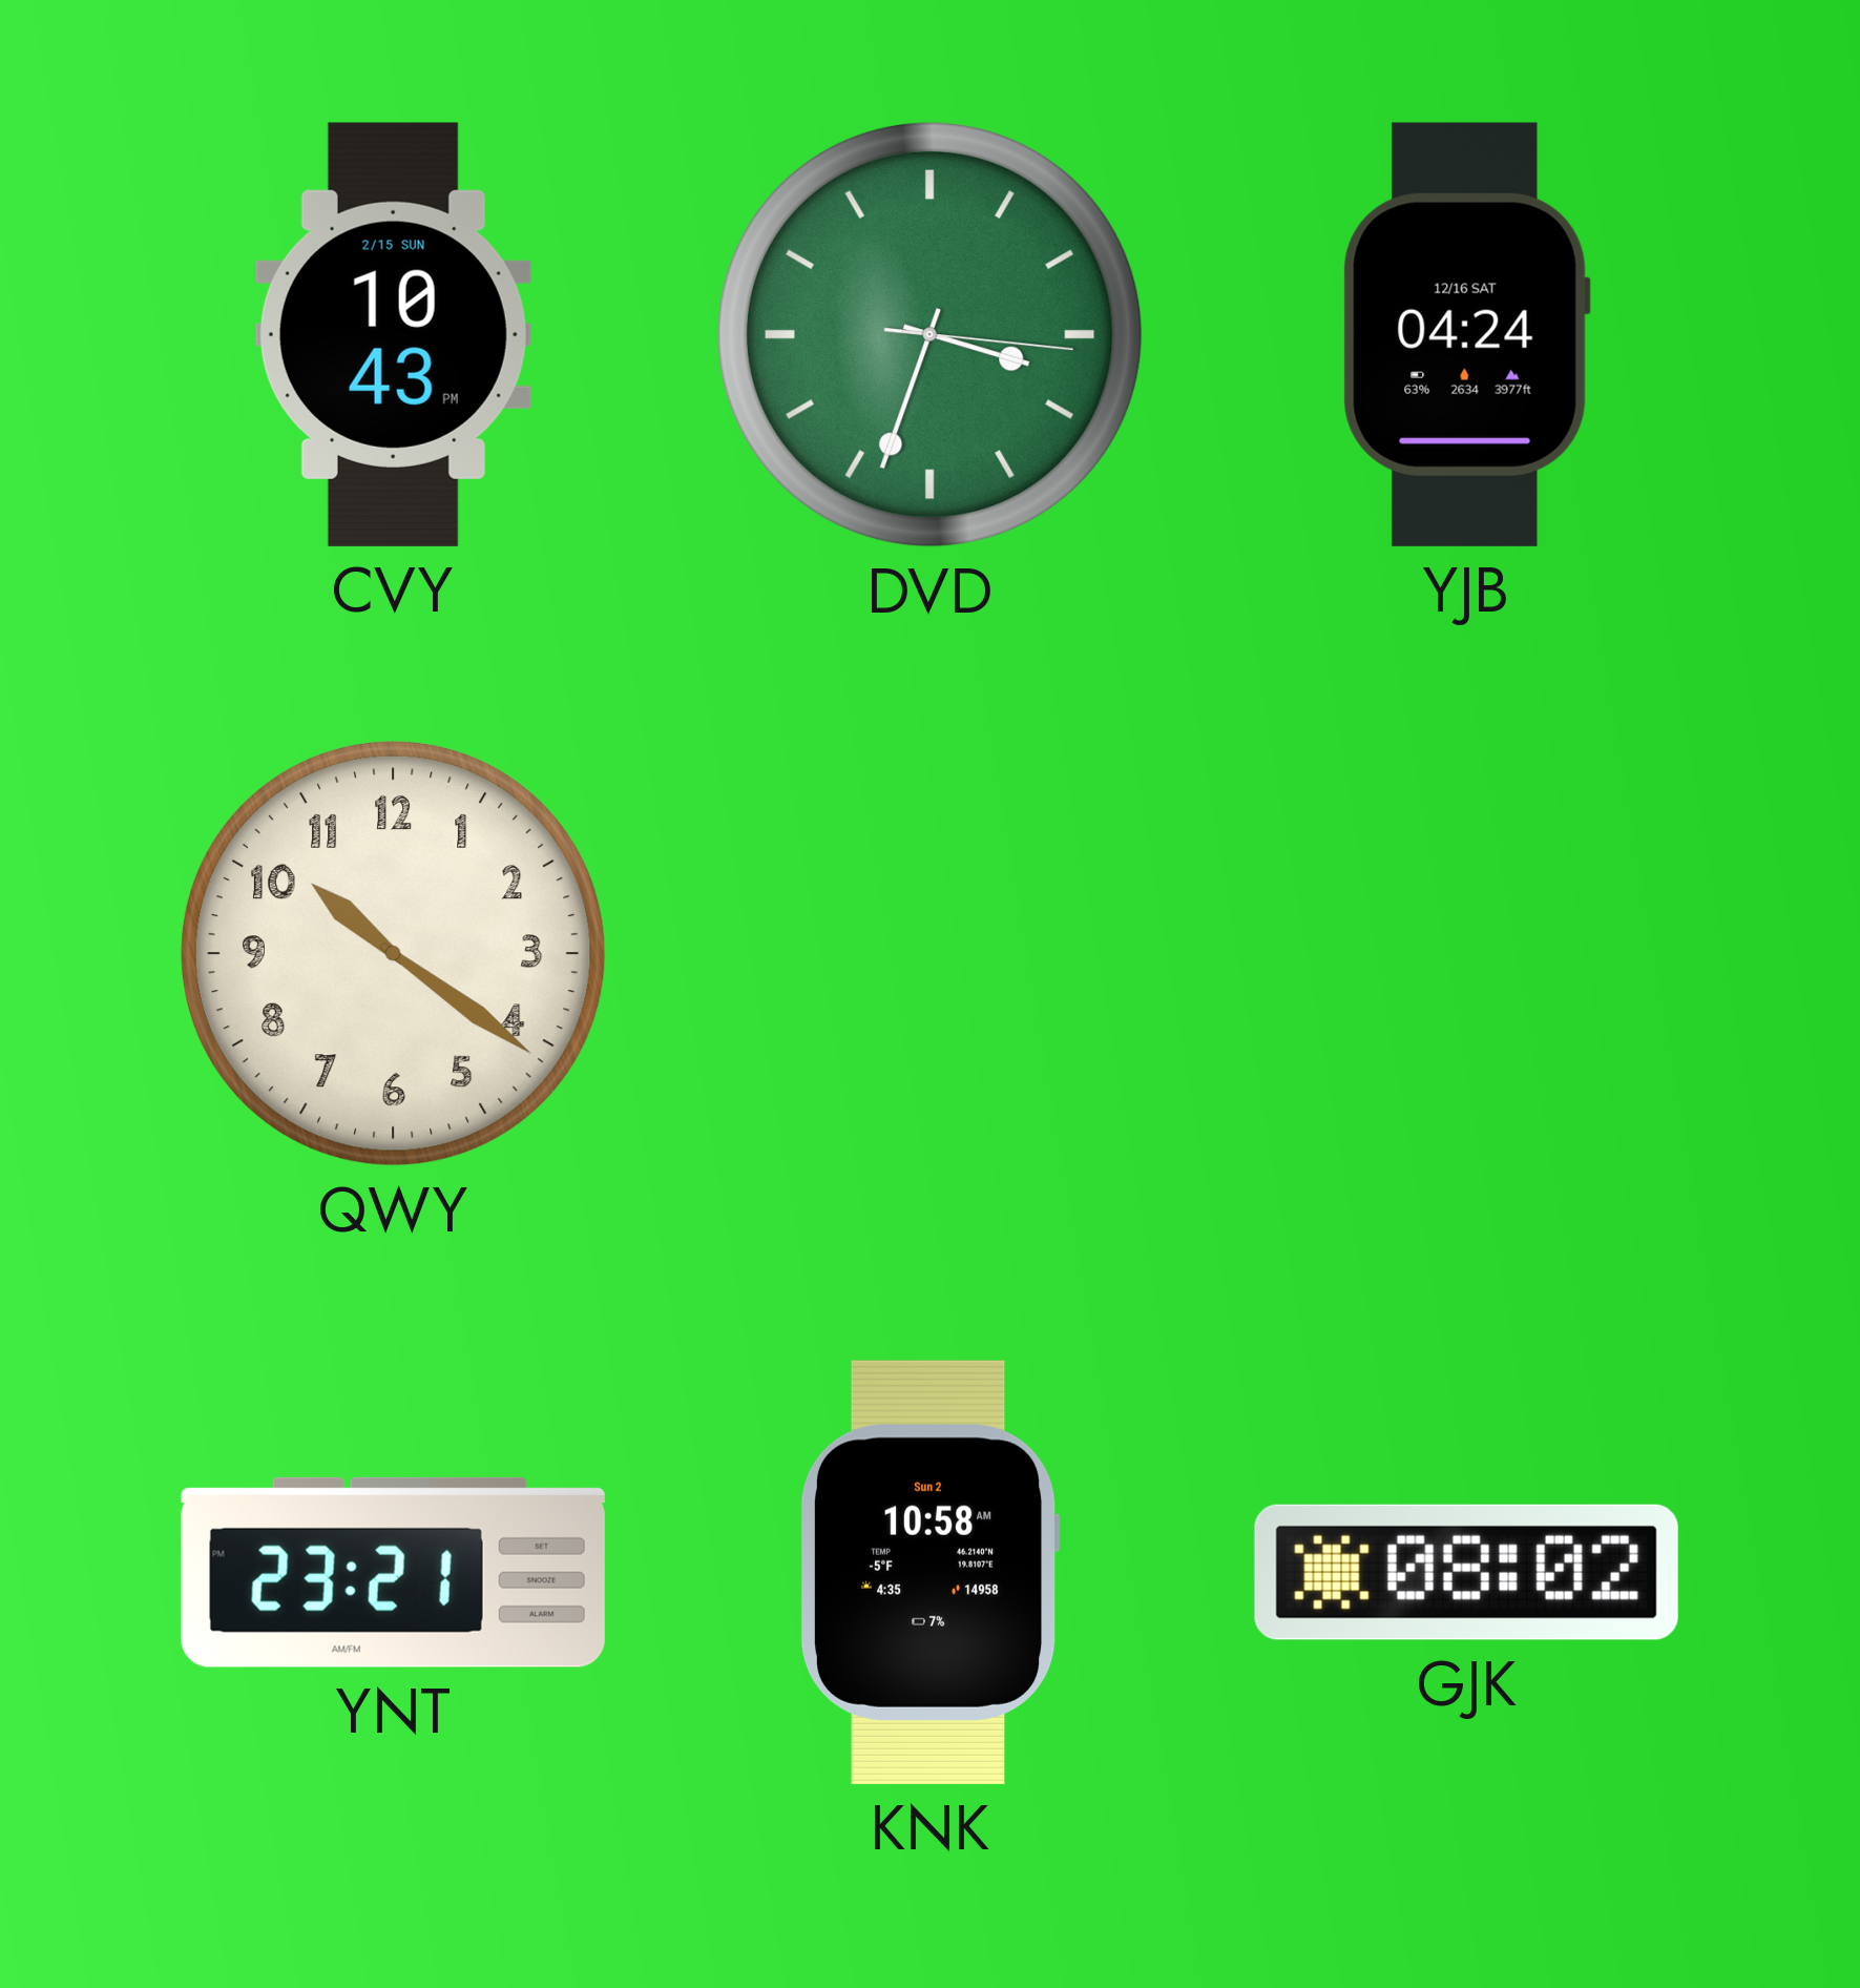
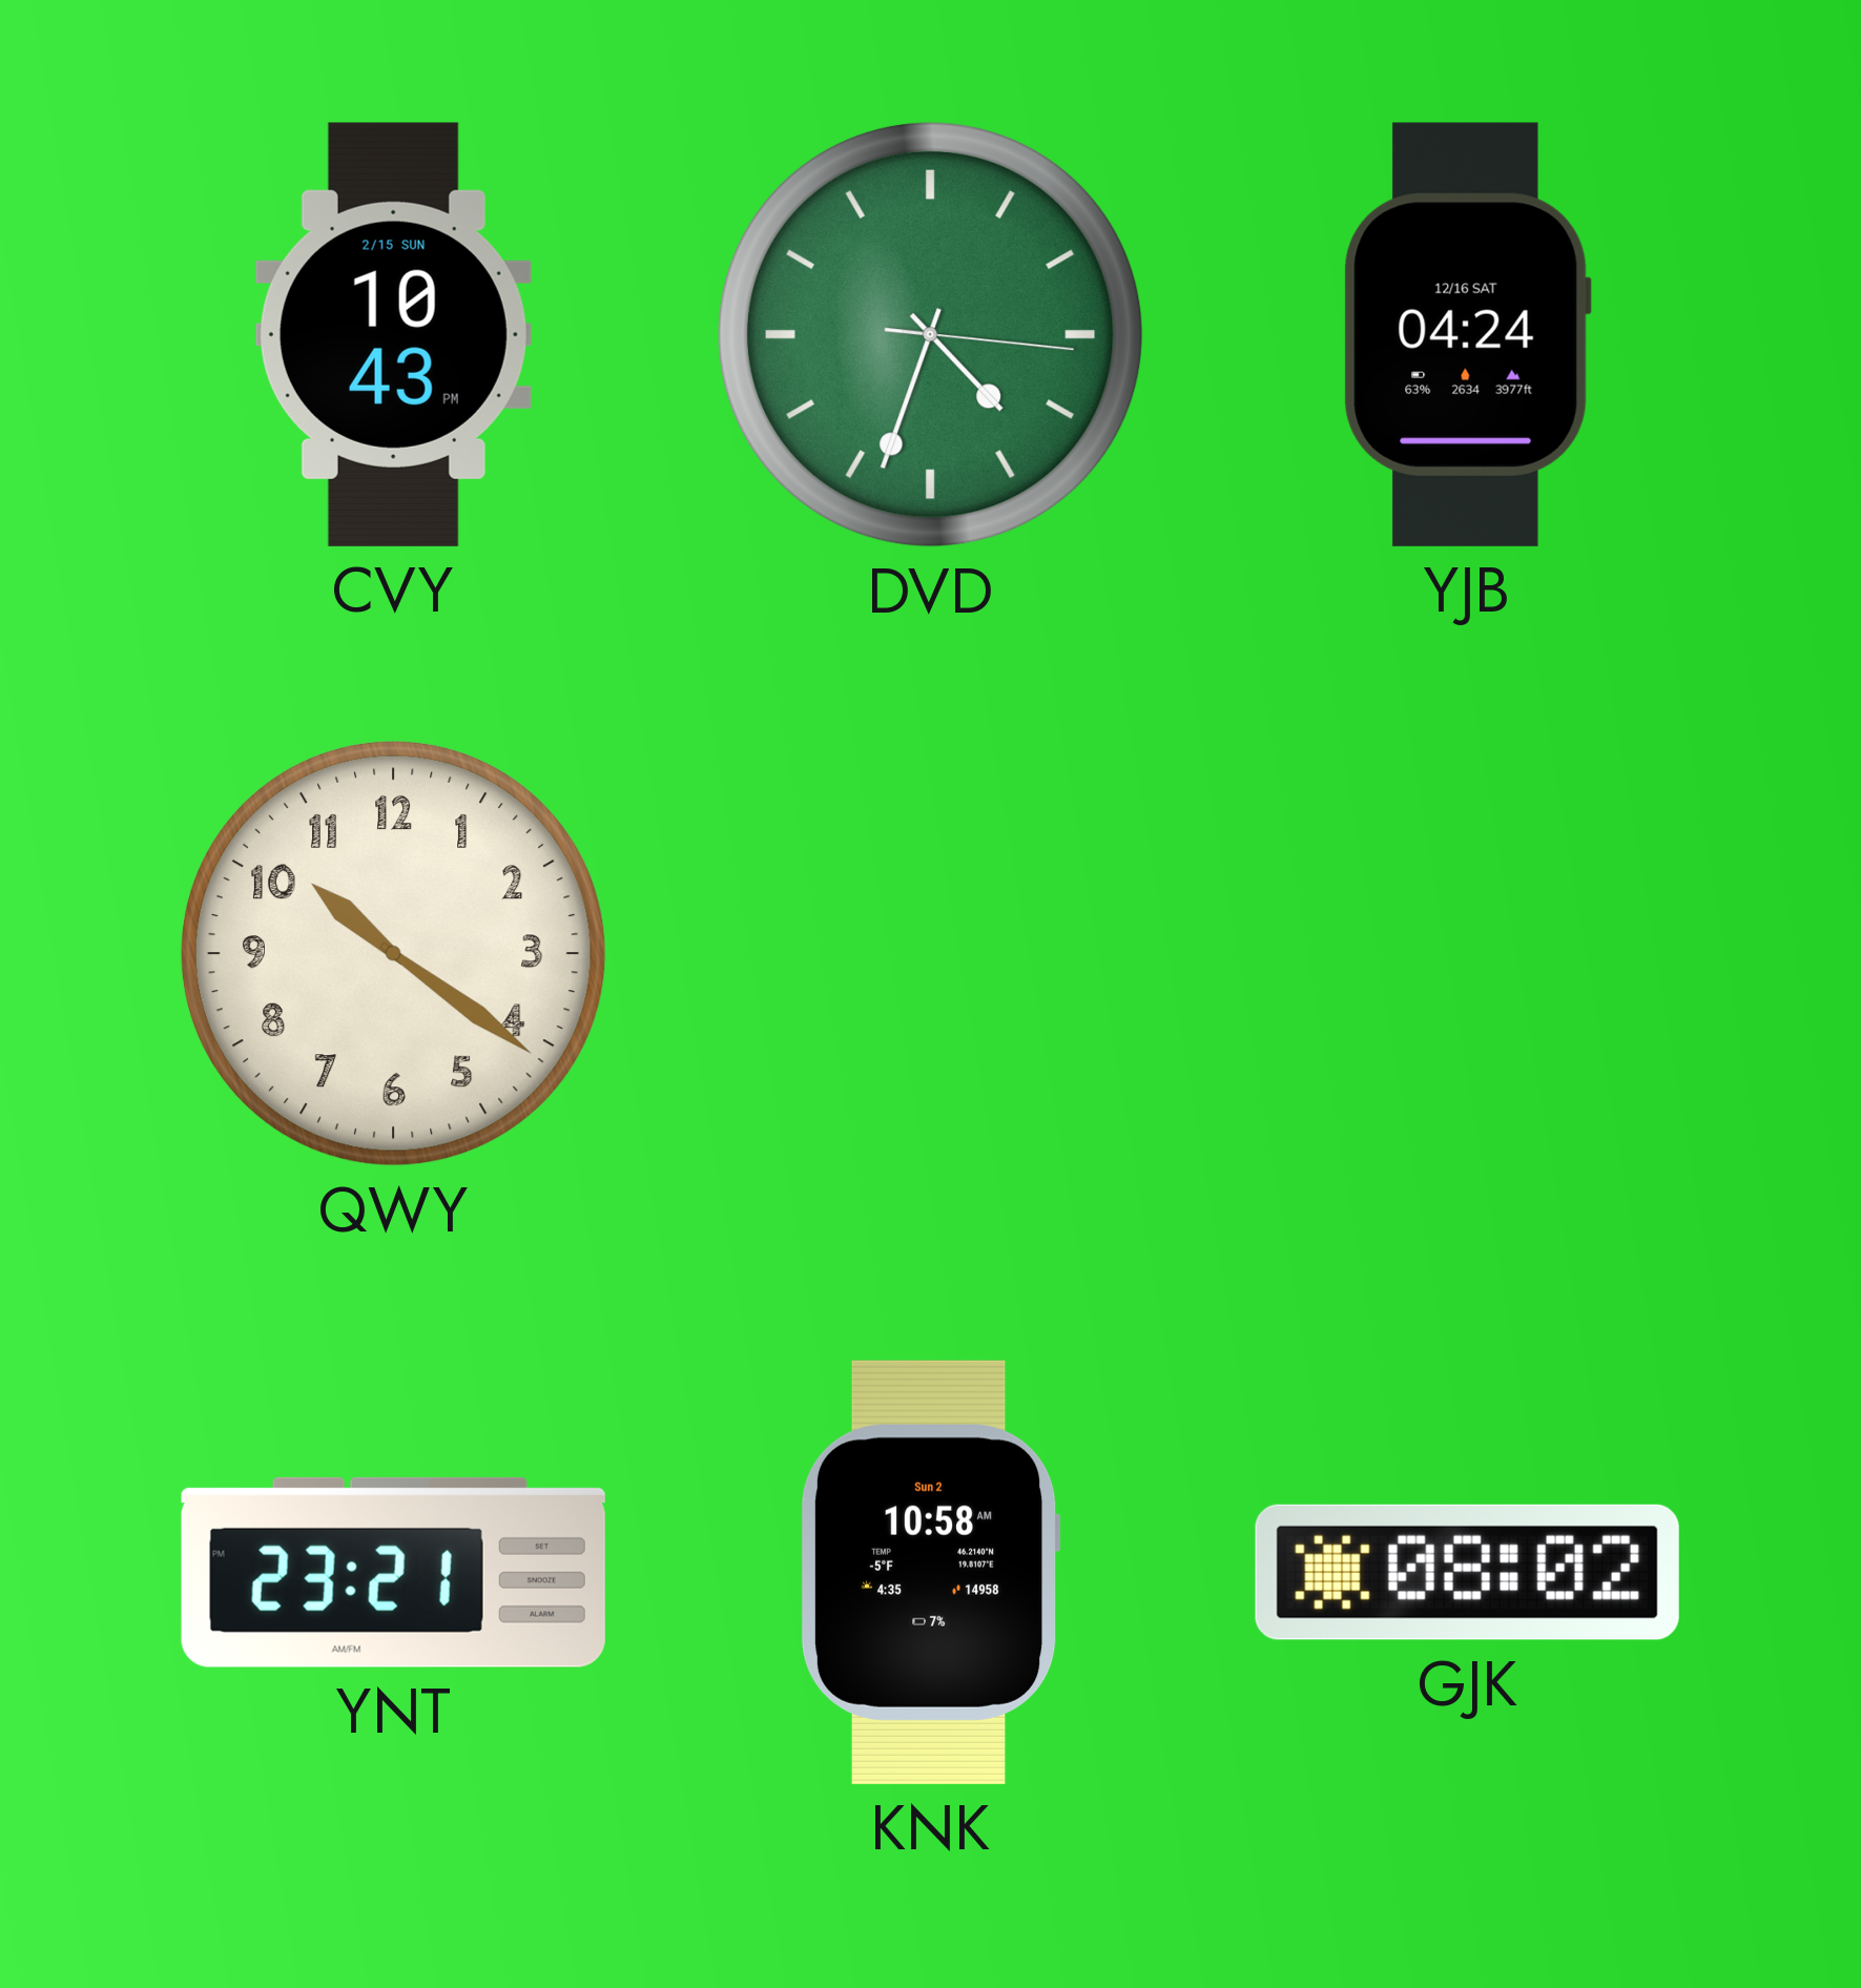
DVD: 3:33 -> 4:33 (930, 334)
